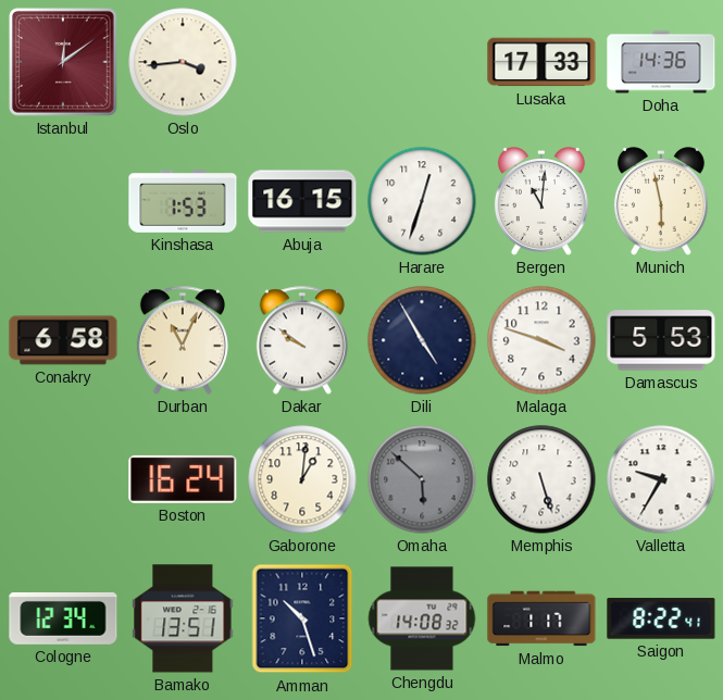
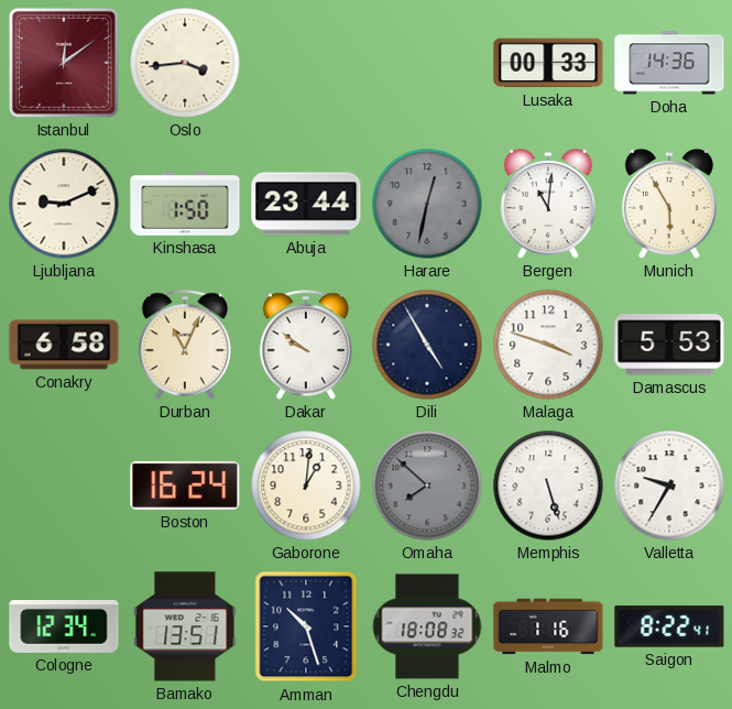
Lusaka: 17:33 -> 00:33 (548, 63)
Ljubljana: none -> 9:11 (64, 204)
Kinshasa: 1:53 -> 1:50 (185, 205)
Abuja: 16:15 -> 23:44 (306, 204)
Harare: 12:33 -> 12:32 (427, 204)
Harare dial: white -> grey (427, 204)
Munich: 5:58 -> 5:55 (669, 205)
Omaha: 5:52 -> 7:52 (427, 486)
Chengdu: 14:08 -> 18:08 (427, 626)
Malmo: 1:17 -> 1:16 (548, 626)
